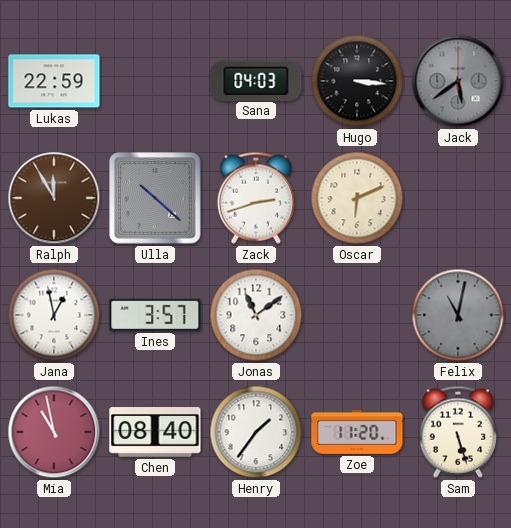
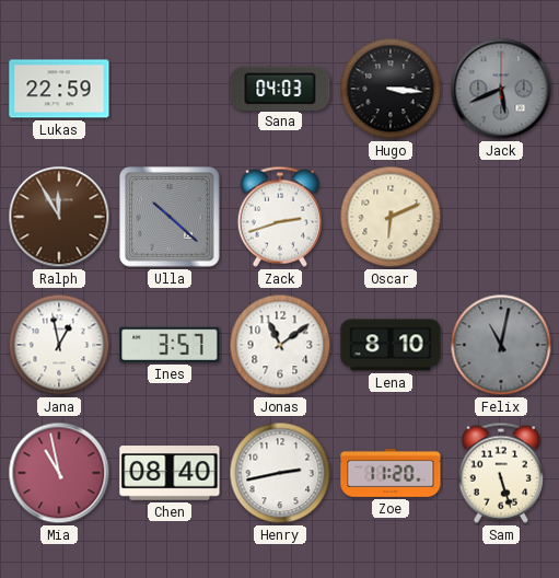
Jack: 5:39 -> 5:41 (501, 89)
Lena: none -> 8:10 (391, 345)
Henry: 1:36 -> 2:43 (280, 473)
